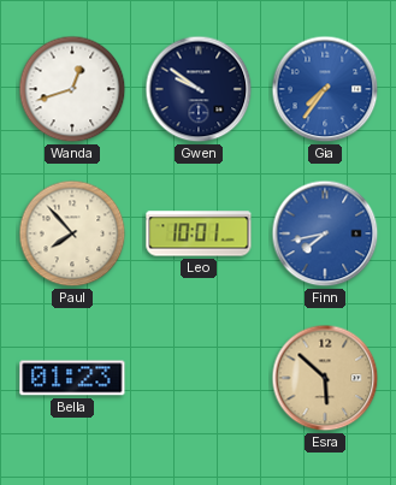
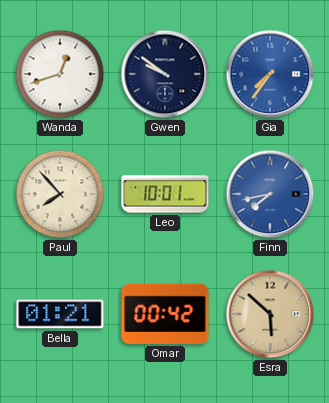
Bella: 01:23 -> 01:21 (60, 314)
Omar: none -> 00:42 (165, 314)
